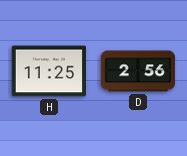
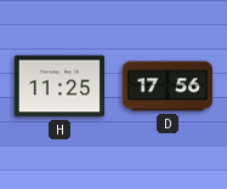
D: 2:56 -> 17:56 (168, 86)
